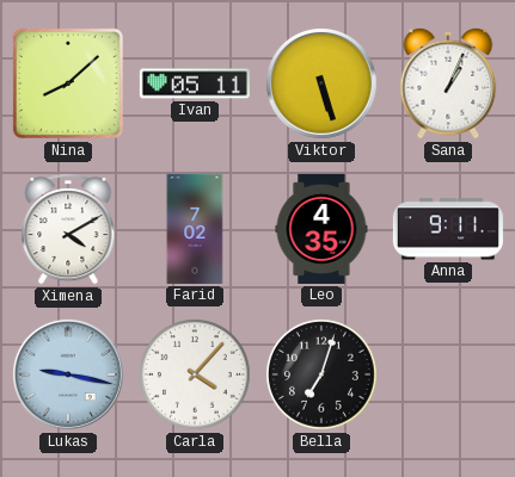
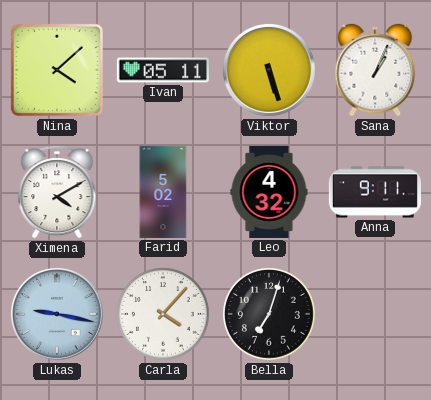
Nina: 8:08 -> 4:08 (57, 70)
Farid: 7:02 -> 5:02 (163, 192)
Leo: 4:35 -> 4:32 (269, 192)
